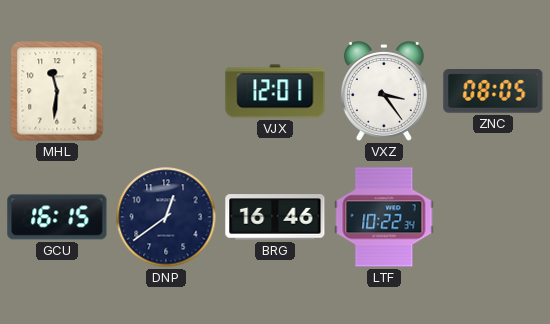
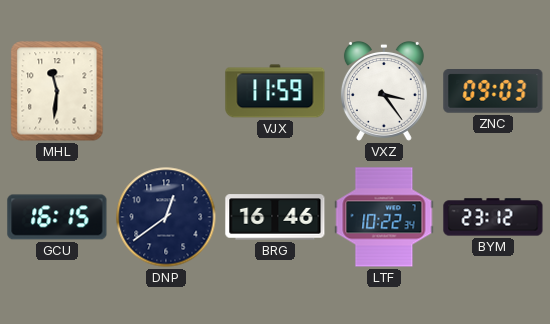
VJX: 12:01 -> 11:59 (275, 91)
ZNC: 08:05 -> 09:03 (493, 92)
BYM: none -> 23:12 (493, 217)
